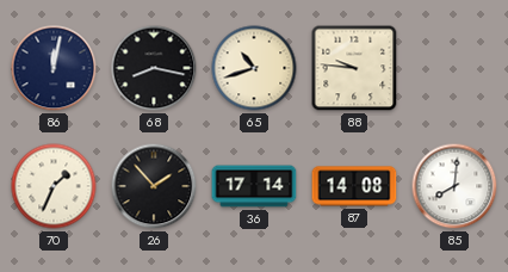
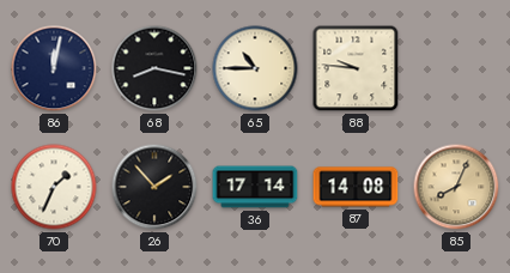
65: 10:42 -> 10:45 (255, 68)
85: 8:01 -> 8:04 (456, 187)
85 dial: white -> champagne (456, 187)
